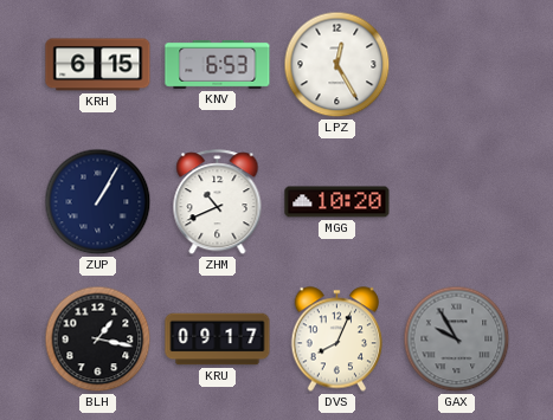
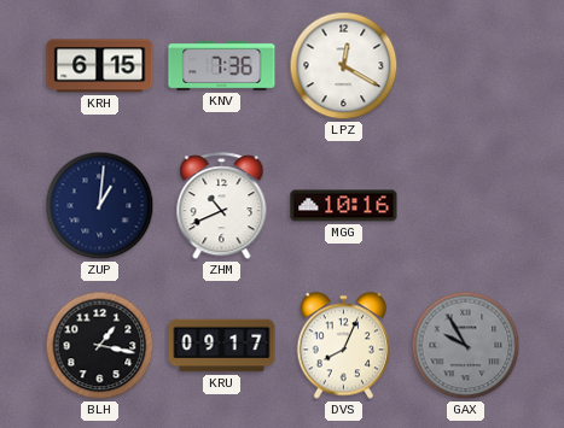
KNV: 6:53 -> 7:36 (222, 65)
LPZ: 12:25 -> 12:20 (344, 66)
ZUP: 1:05 -> 1:01 (100, 206)
MGG: 10:20 -> 10:16 (344, 206)
